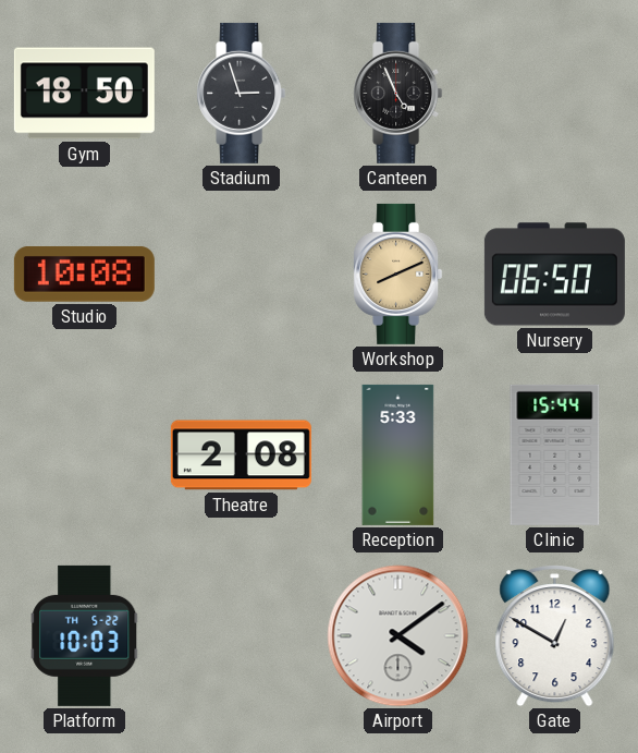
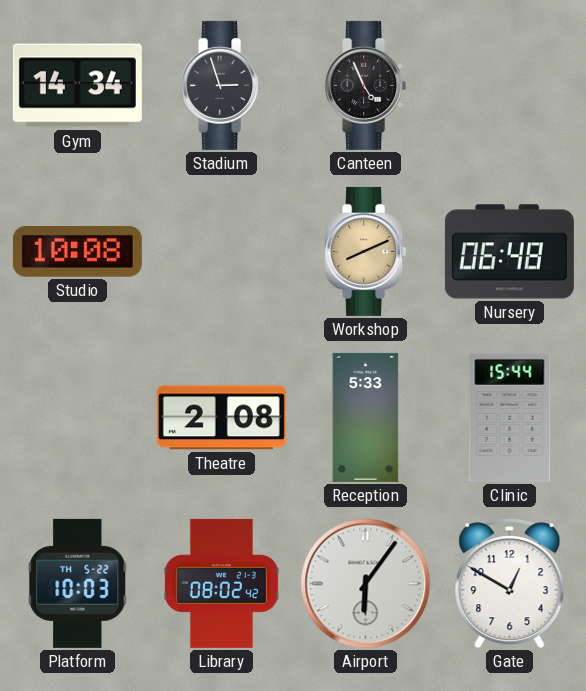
Gym: 18:50 -> 14:34 (77, 86)
Nursery: 06:50 -> 06:48 (509, 252)
Library: none -> 08:02 (221, 583)
Airport: 4:09 -> 6:06 (366, 584)
